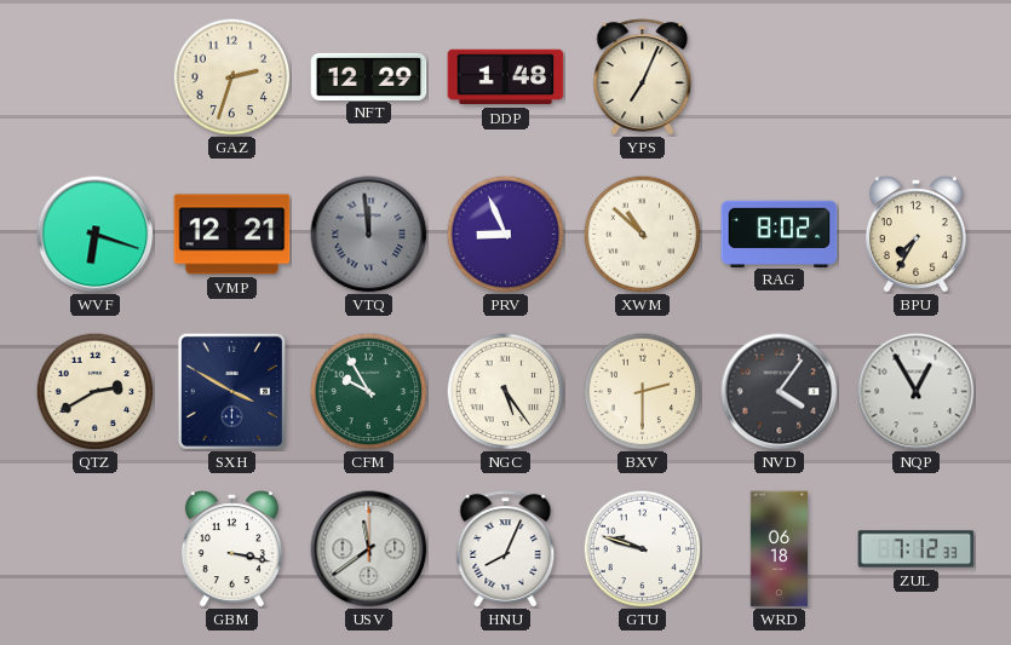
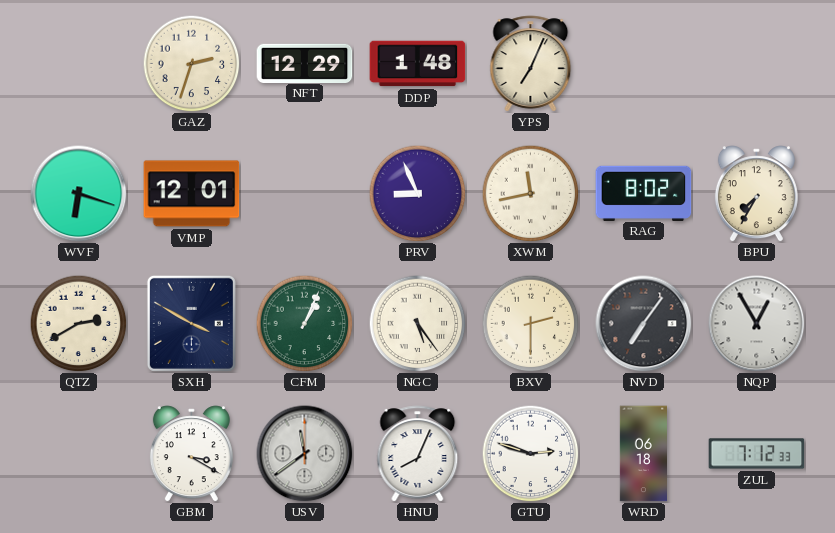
VMP: 12:21 -> 12:01 (192, 194)
VTQ: 11:59 -> none (369, 235)
XWM: 10:52 -> 11:43 (530, 193)
CFM: 9:55 -> 1:04 (304, 323)
NVD: 4:06 -> 7:06 (644, 324)
GBM: 3:17 -> 3:20 (191, 454)
GTU: 9:48 -> 2:48 (530, 453)
